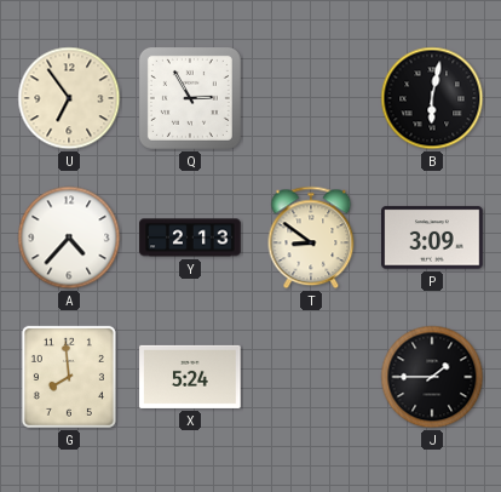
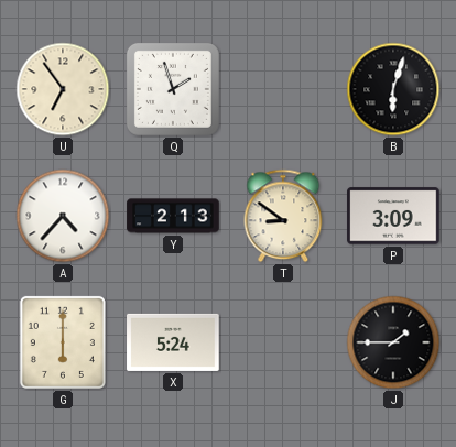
Q: 2:55 -> 1:57 (173, 89)
B: 6:02 -> 6:03 (393, 89)
G: 7:59 -> 6:00 (63, 342)
